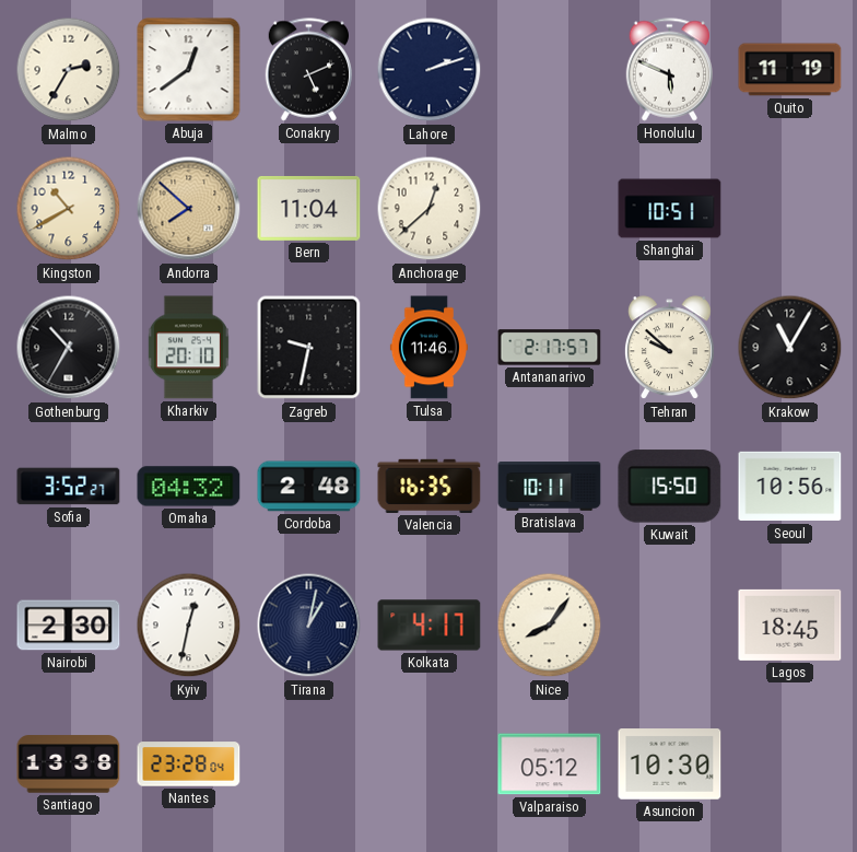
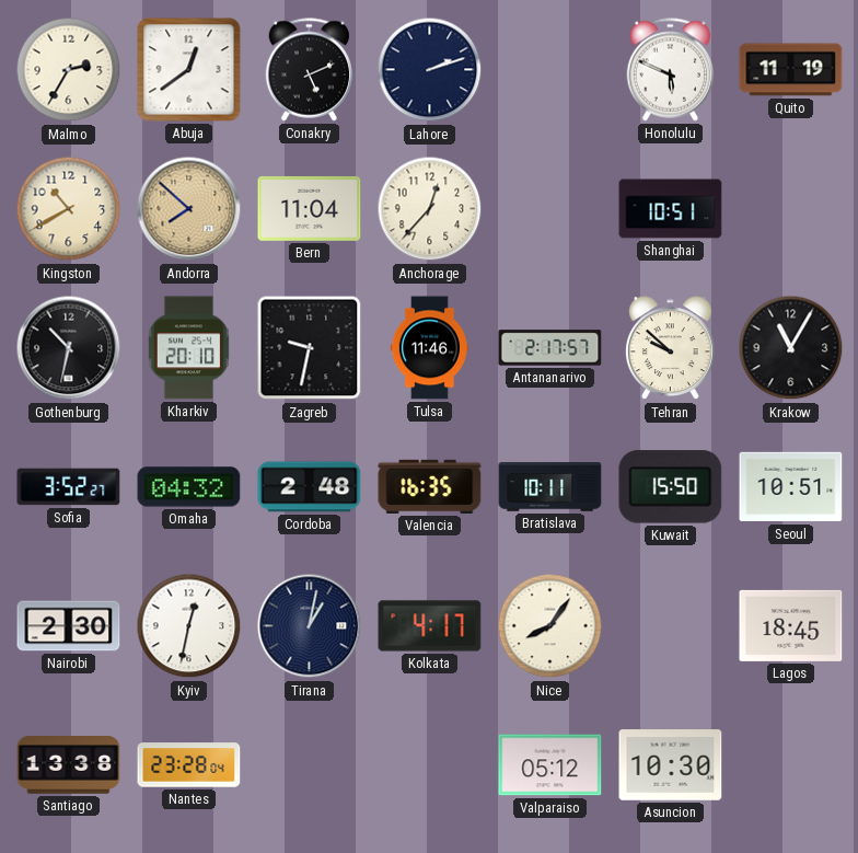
Anchorage: 12:38 -> 12:37 (430, 209)
Gothenburg: 10:35 -> 10:32 (69, 348)
Seoul: 10:56 -> 10:51 (791, 487)
